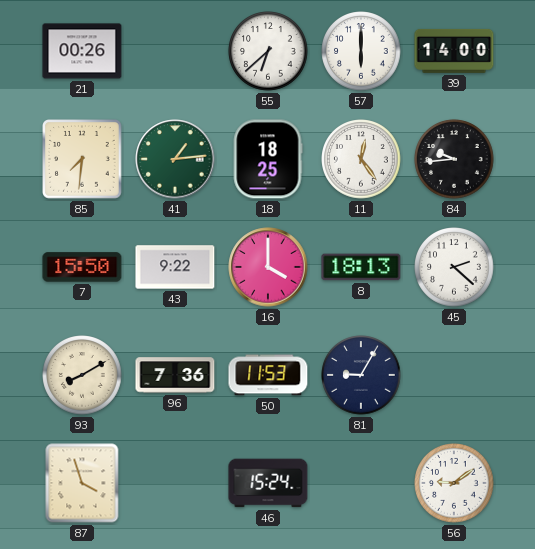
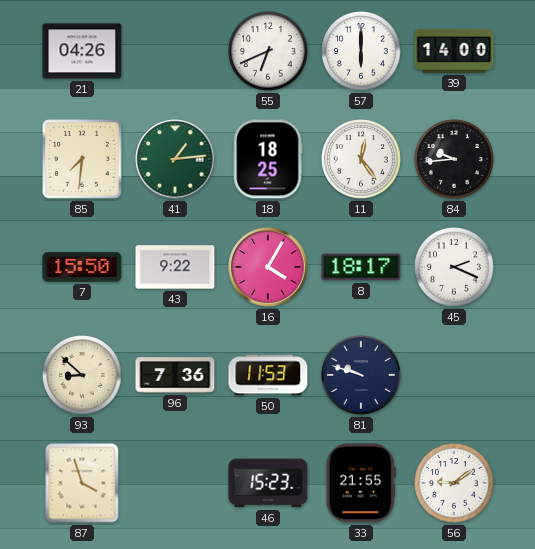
21: 00:26 -> 04:26 (82, 51)
55: 6:38 -> 6:41 (268, 51)
16: 4:00 -> 4:05 (268, 267)
8: 18:13 -> 18:17 (361, 267)
45: 2:22 -> 2:19 (454, 267)
93: 8:10 -> 8:52 (82, 375)
81: 9:05 -> 9:48 (361, 375)
46: 15:24 -> 15:23 (268, 483)
33: none -> 21:55 (361, 483)
